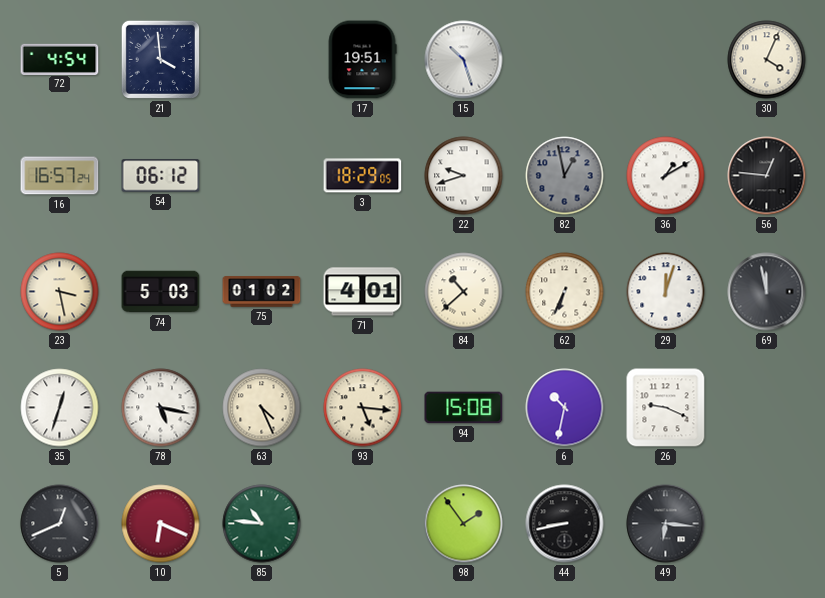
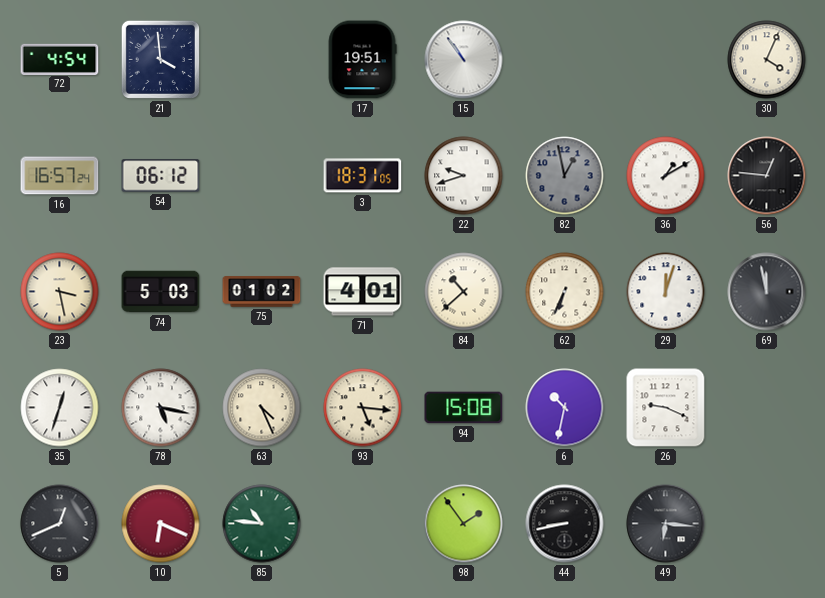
15: 10:27 -> 10:54 (464, 60)
3: 18:29 -> 18:31 (363, 176)
